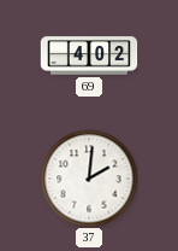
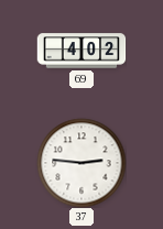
37: 2:01 -> 2:46 (81, 163)
